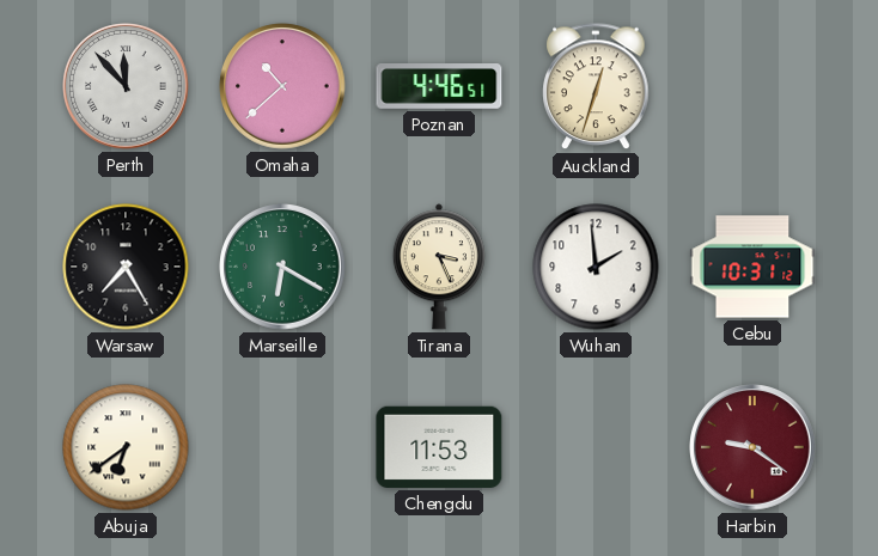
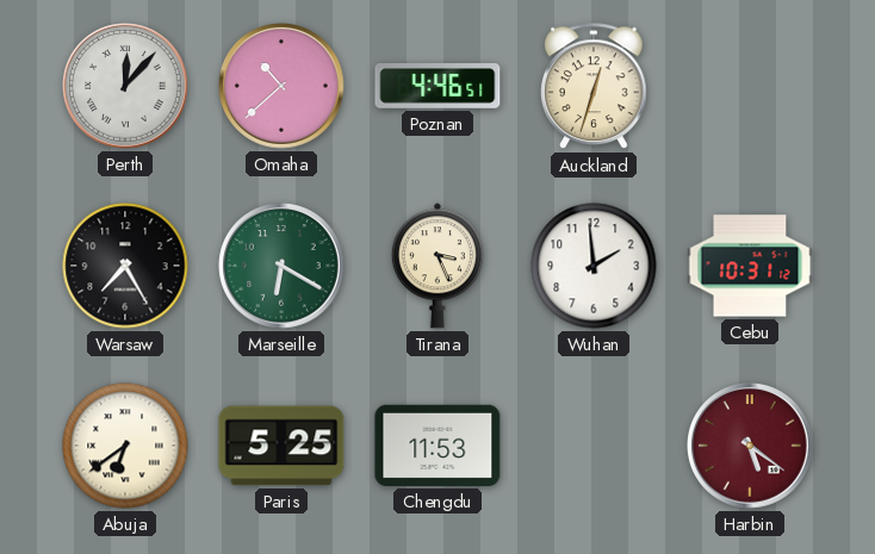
Perth: 11:53 -> 12:07 (125, 86)
Paris: none -> 5:25 (281, 446)
Harbin: 9:21 -> 5:21 (750, 446)
